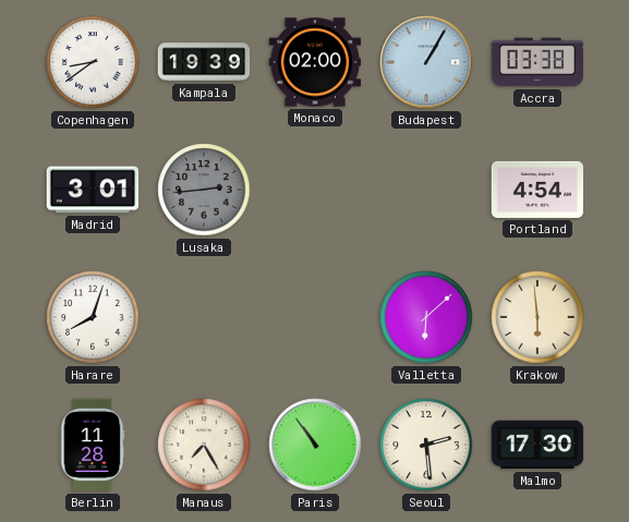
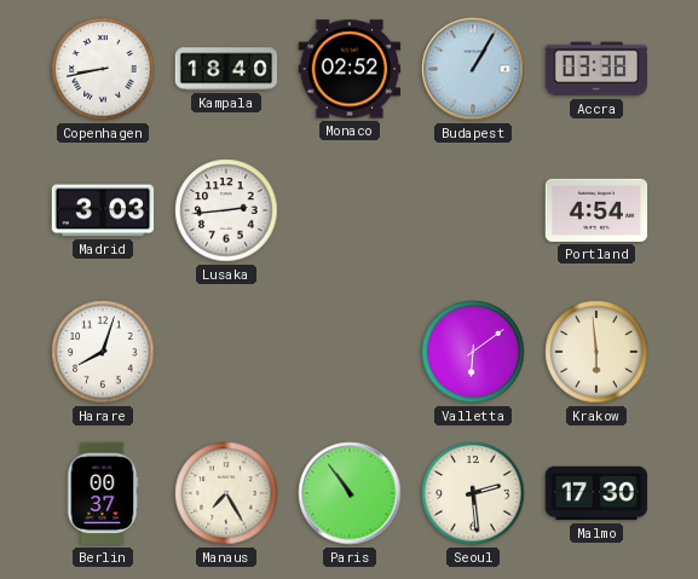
Copenhagen: 8:39 -> 8:43 (103, 69)
Kampala: 19:39 -> 18:40 (226, 69)
Monaco: 02:00 -> 02:52 (350, 69)
Madrid: 3:01 -> 3:03 (103, 210)
Lusaka dial: grey -> white (226, 210)
Valletta: 6:08 -> 6:09 (473, 352)
Berlin: 11:28 -> 00:37 (103, 493)
